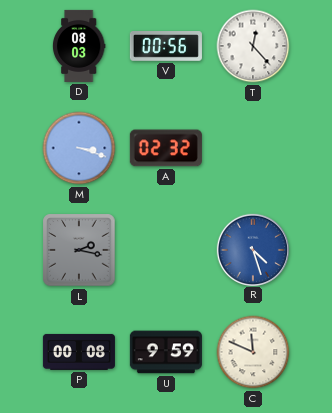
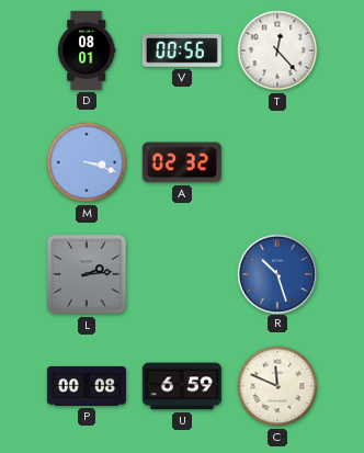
D: 08:03 -> 08:01 (87, 50)
L: 2:17 -> 2:14 (87, 274)
R: 4:27 -> 10:27 (276, 273)
U: 9:59 -> 6:59 (182, 386)
